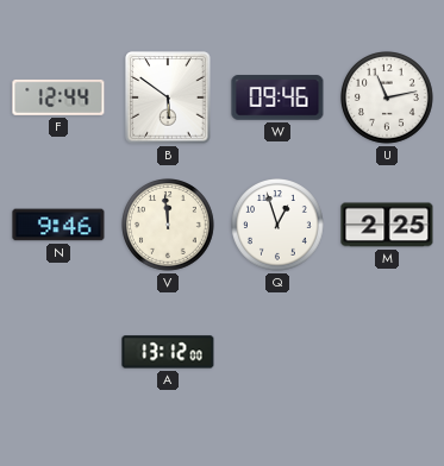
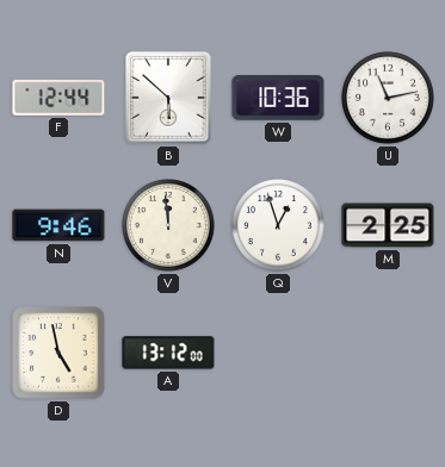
B: 5:51 -> 5:52 (168, 98)
W: 09:46 -> 10:36 (278, 98)
D: none -> 4:58 (58, 353)
